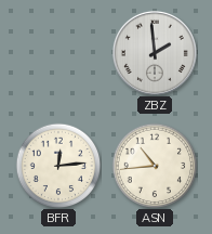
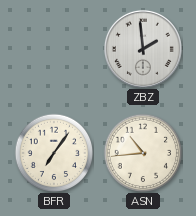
BFR: 12:14 -> 7:06 (54, 153)
